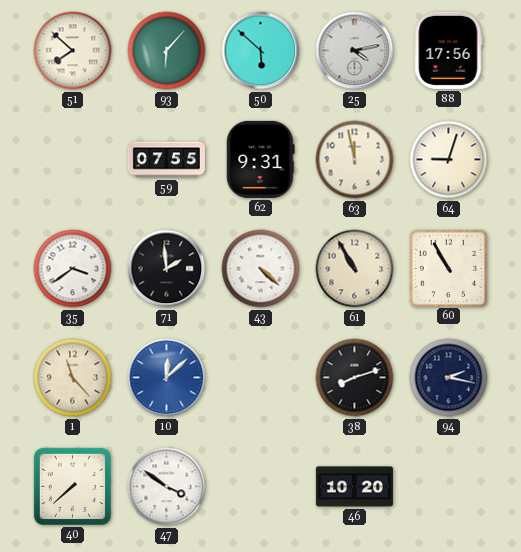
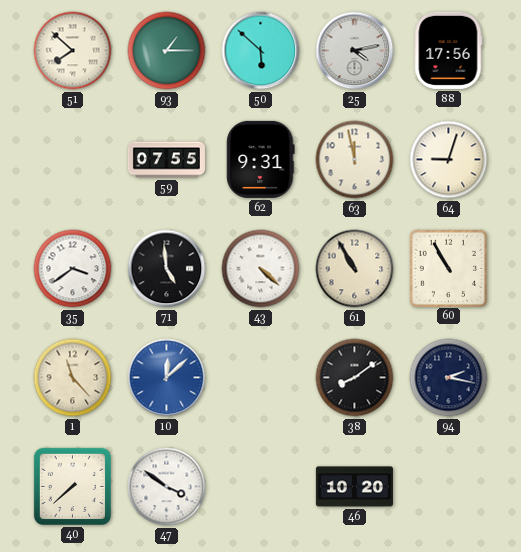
93: 6:07 -> 1:15 (167, 51)
71: 1:59 -> 4:59 (167, 269)
38: 8:12 -> 8:09 (355, 378)
